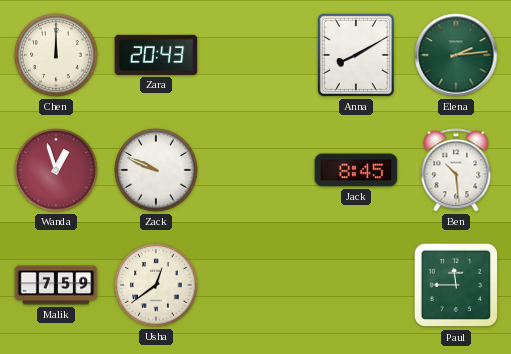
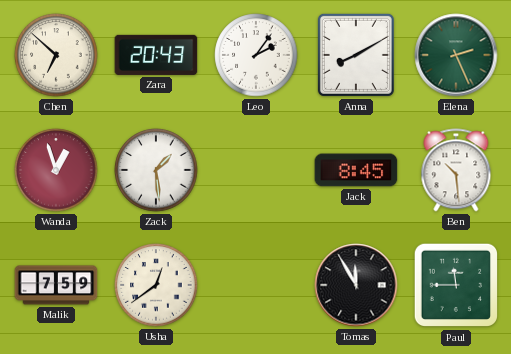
Chen: 12:00 -> 6:52 (56, 55)
Leo: none -> 2:06 (256, 55)
Elena: 2:14 -> 2:26 (456, 55)
Zack: 9:49 -> 1:29 (156, 170)
Tomas: none -> 11:55 (356, 285)
